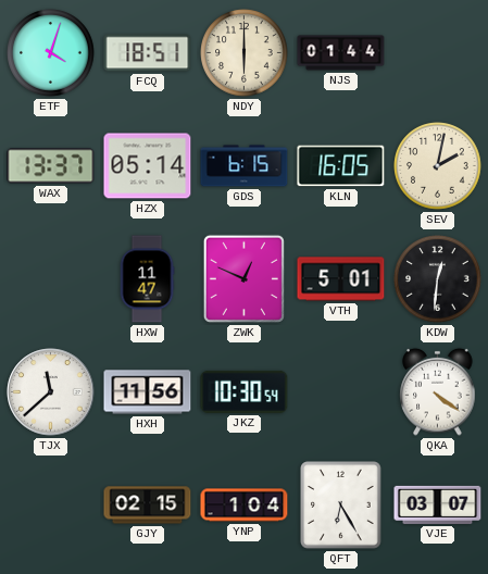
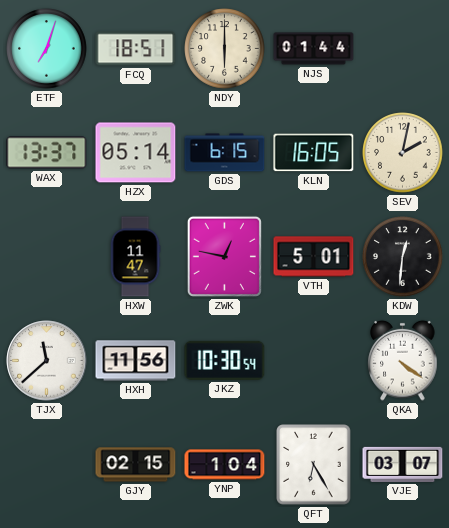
ETF: 4:03 -> 7:03 (47, 49)
ZWK: 12:49 -> 12:47 (224, 256)
